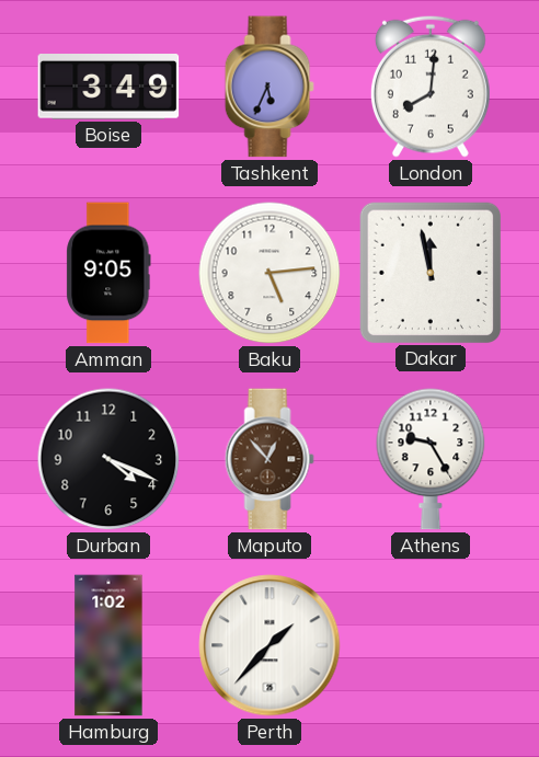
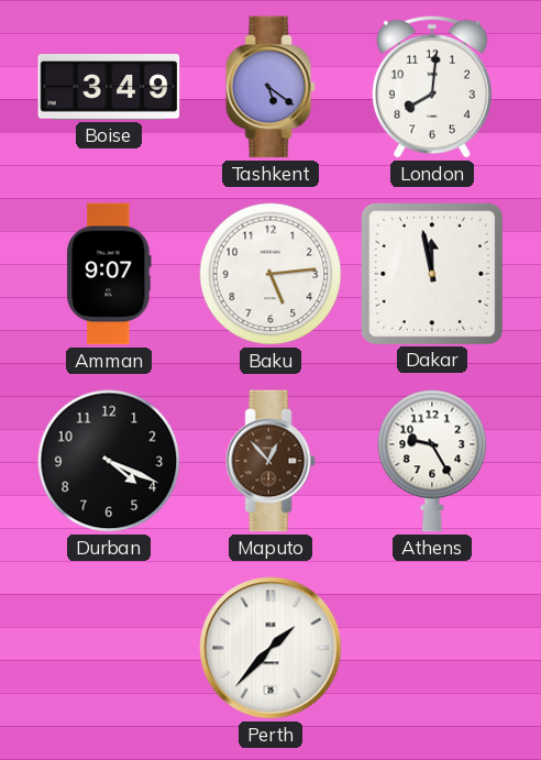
Tashkent: 5:34 -> 5:21 (270, 87)
Amman: 9:05 -> 9:07 (109, 274)
Hamburg: 1:02 -> none (108, 645)
